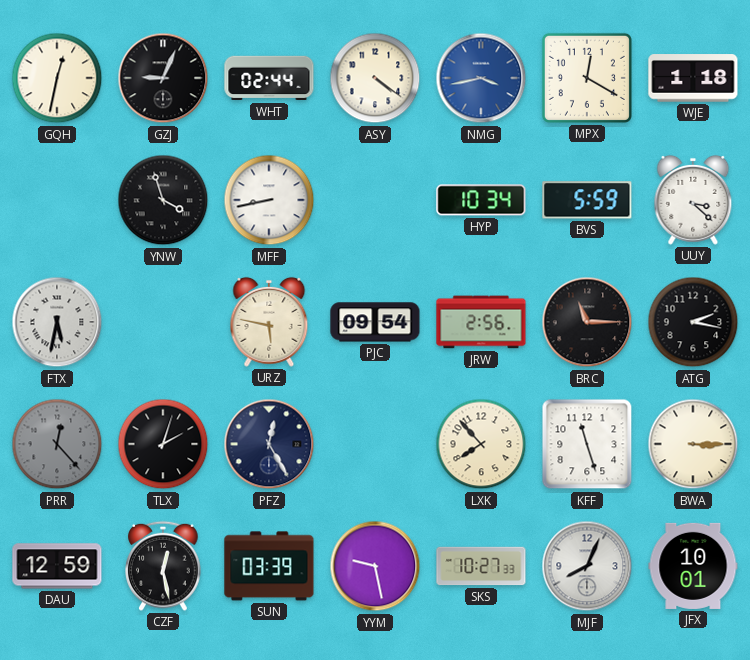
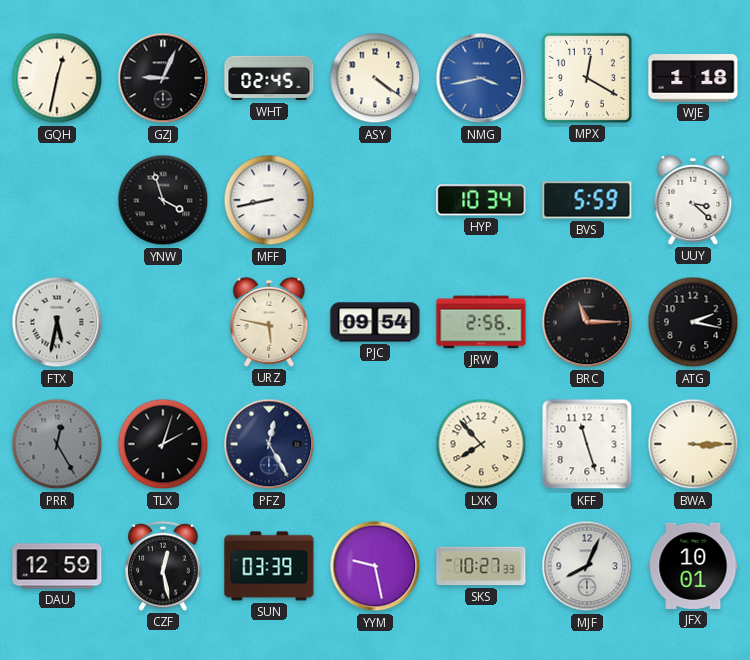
WHT: 02:44 -> 02:45 (269, 78)
PRR: 12:23 -> 12:25 (57, 444)
